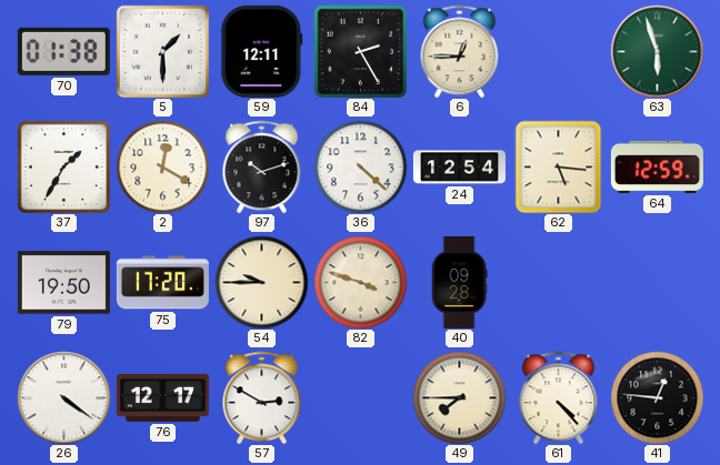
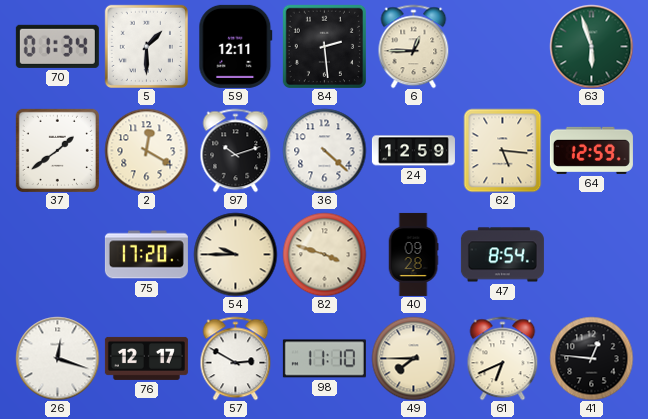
70: 01:38 -> 01:34 (57, 46)
84: 2:25 -> 2:29 (324, 46)
37: 1:35 -> 1:39 (57, 150)
24: 12:54 -> 12:59 (413, 151)
79: 19:50 -> none (63, 283)
47: none -> 8:54 (502, 255)
26: 4:21 -> 12:18 (57, 358)
98: none -> 11:10 (324, 359)
61: 4:23 -> 6:41 (503, 358)
